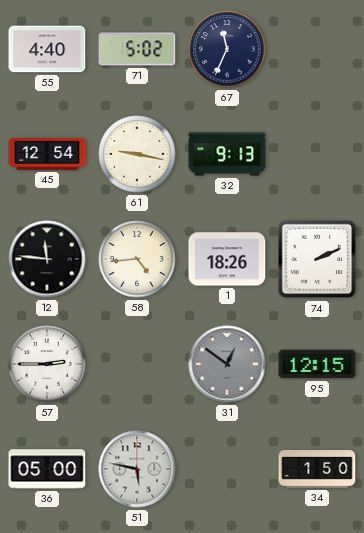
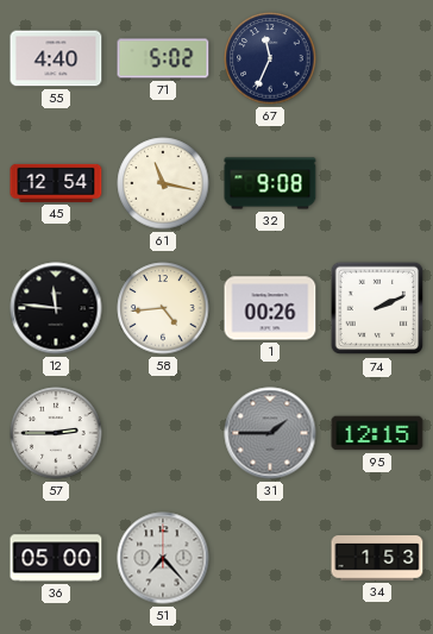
61: 9:17 -> 11:17 (163, 183)
32: 9:13 -> 9:08 (270, 183)
1: 18:26 -> 00:26 (270, 308)
31: 12:51 -> 1:45 (270, 433)
51: 5:47 -> 7:23 (163, 558)
34: 1:50 -> 1:53 (377, 558)
